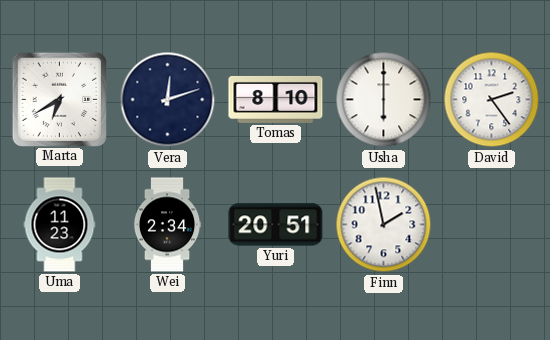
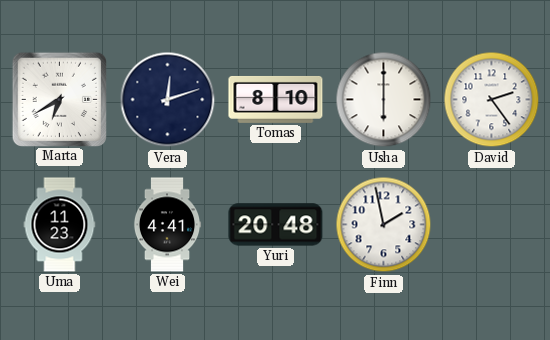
Wei: 2:34 -> 4:41 (167, 225)
Yuri: 20:51 -> 20:48 (276, 225)
